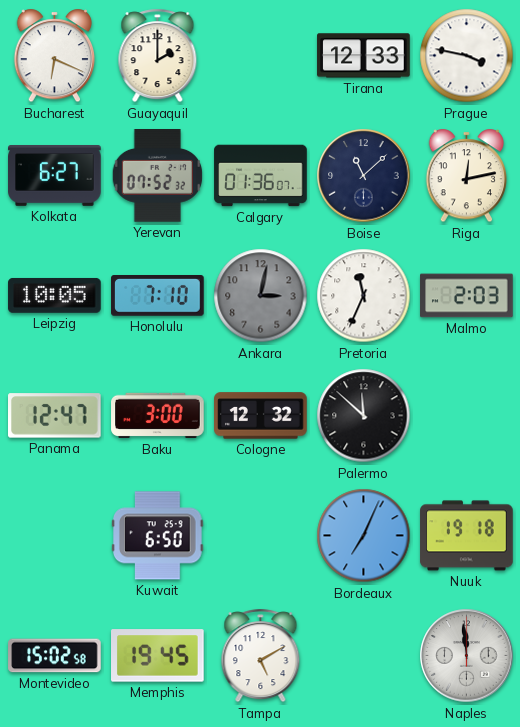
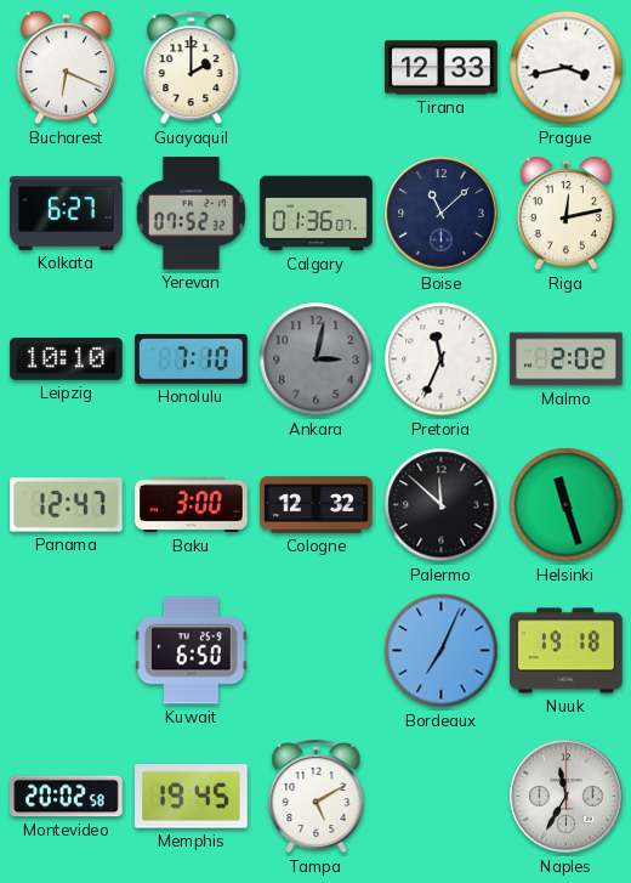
Prague: 3:47 -> 3:43 (567, 68)
Leipzig: 10:05 -> 10:10 (67, 358)
Malmo: 2:03 -> 2:02 (567, 360)
Helsinki: none -> 11:27 (567, 505)
Montevideo: 15:02 -> 20:02 (67, 797)
Naples: 11:59 -> 11:35 (567, 797)
